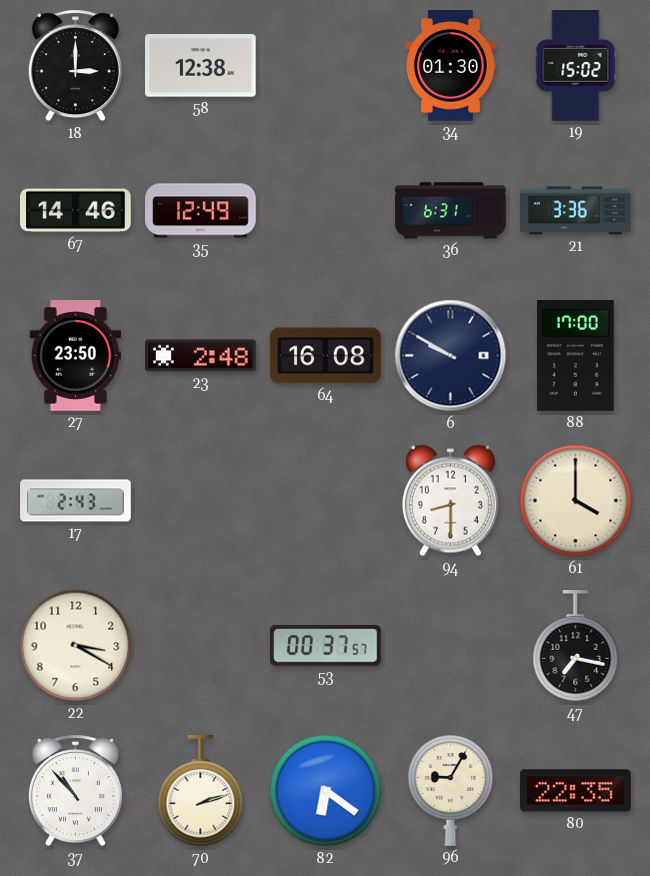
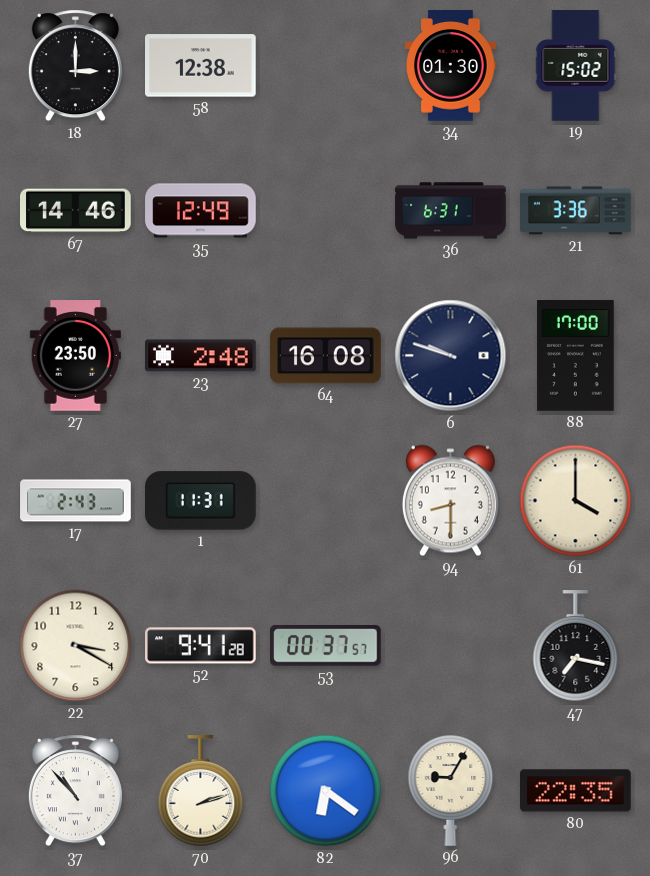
6: 9:50 -> 9:48 (451, 356)
1: none -> 11:31 (201, 501)
52: none -> 9:41 (201, 646)
